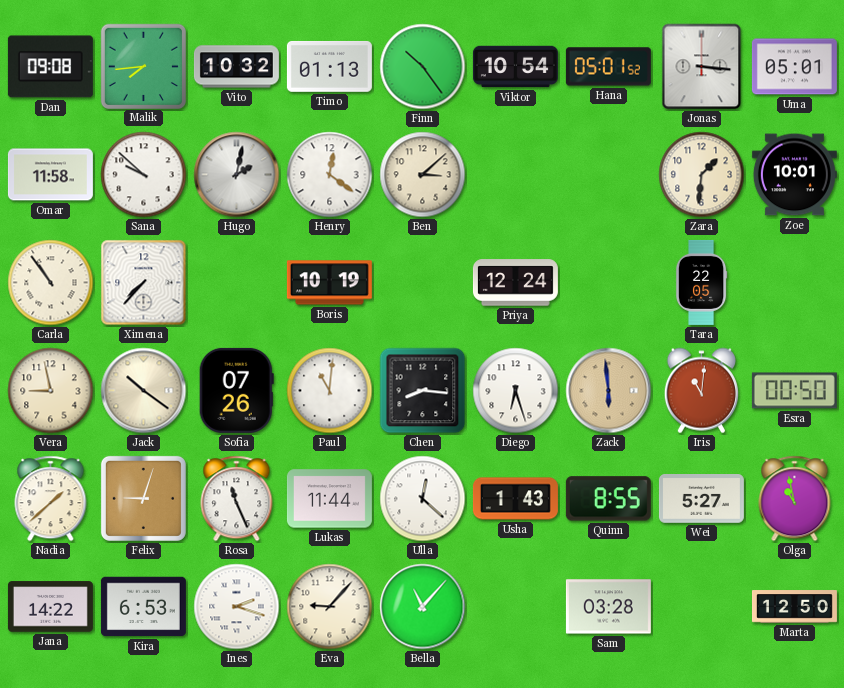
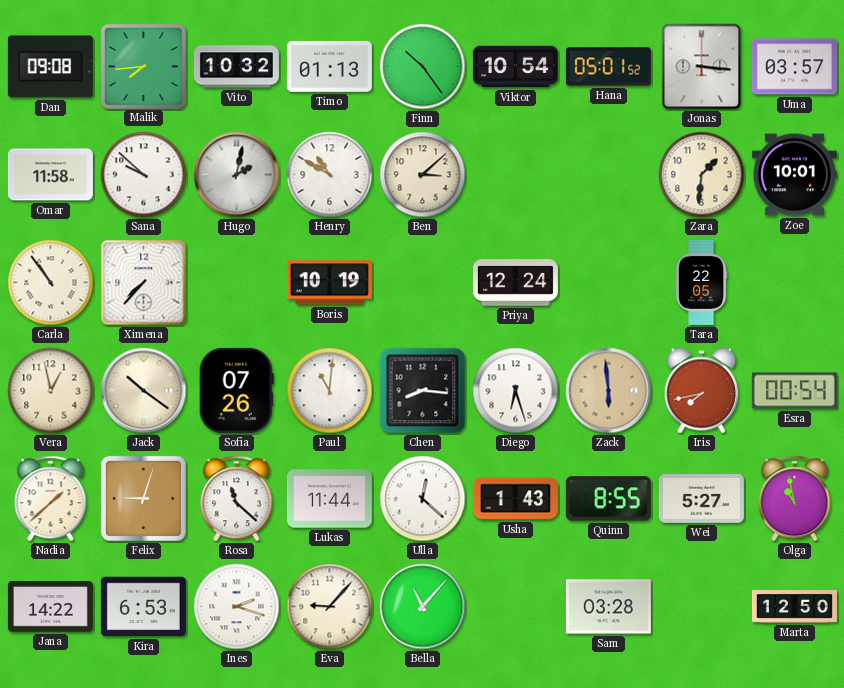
Uma: 05:01 -> 03:57 (794, 67)
Henry: 12:21 -> 10:50 (330, 175)
Vera: 8:58 -> 12:58 (51, 391)
Iris: 11:01 -> 7:43 (701, 391)
Esra: 00:50 -> 00:54 (794, 391)
Rosa: 11:26 -> 11:22 (237, 499)
